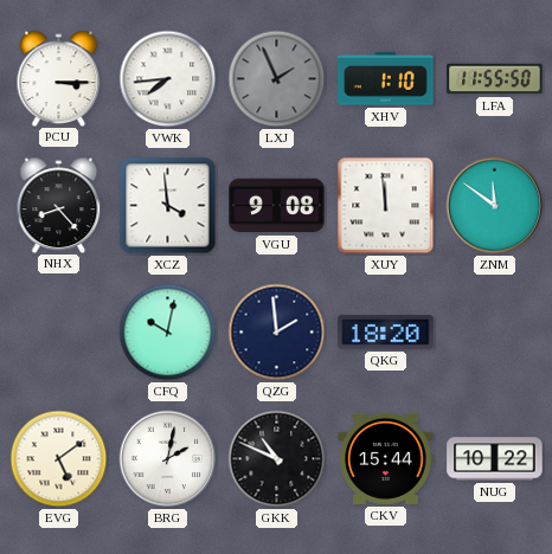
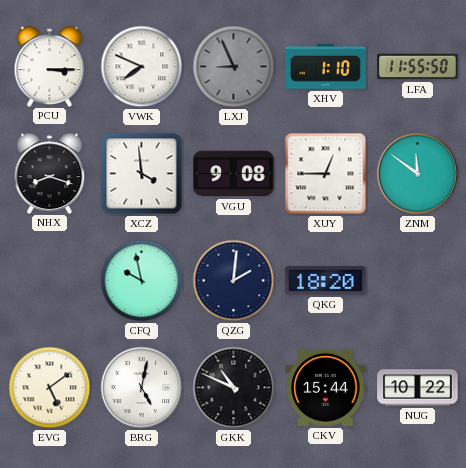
VWK: 7:44 -> 7:49 (142, 67)
LXJ: 1:56 -> 8:56 (234, 67)
NHX: 8:23 -> 8:18 (50, 173)
XUY: 11:59 -> 12:45 (326, 174)
CFQ: 10:02 -> 9:58 (142, 281)
QZG: 1:59 -> 2:01 (234, 281)
BRG: 2:02 -> 5:02 (142, 388)
